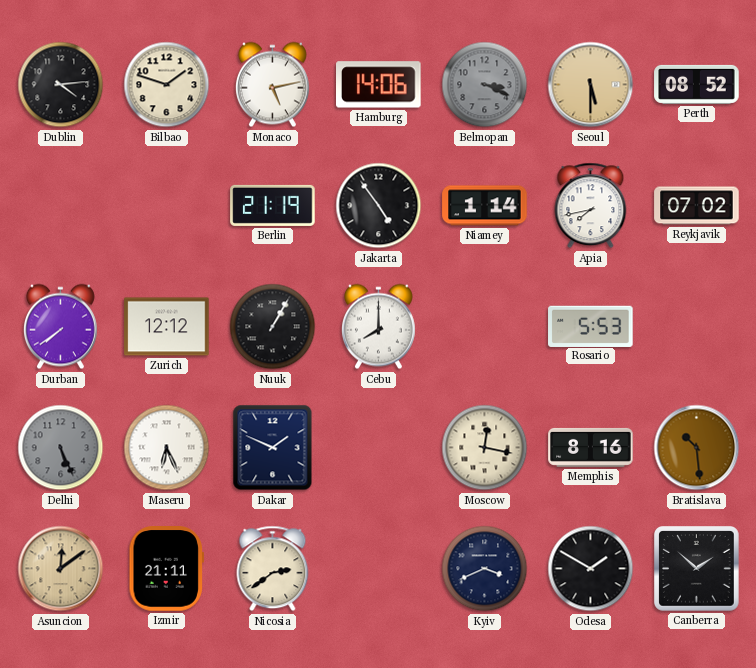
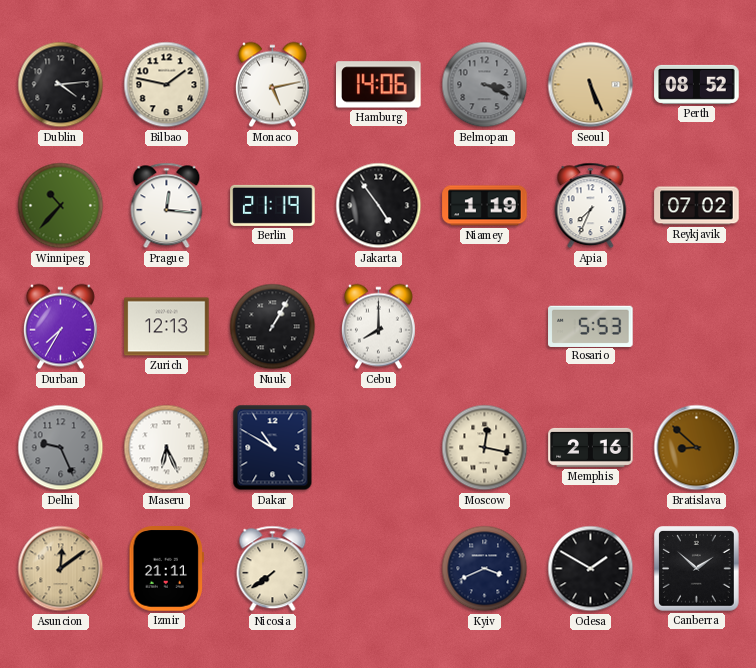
Bilbao: 1:48 -> 1:47 (167, 85)
Seoul: 5:30 -> 5:26 (591, 85)
Winnipeg: none -> 10:37 (61, 206)
Prague: none -> 12:16 (167, 206)
Niamey: 1:14 -> 1:19 (485, 206)
Apia: 7:43 -> 7:34 (591, 206)
Durban: 7:39 -> 7:35 (60, 327)
Zurich: 12:12 -> 12:13 (167, 327)
Delhi: 5:26 -> 9:26 (61, 448)
Dakar: 1:49 -> 10:50 (273, 448)
Memphis: 8:16 -> 2:16 (591, 447)
Bratislava: 10:29 -> 8:52 (697, 448)
Nicosia: 2:39 -> 7:39 (273, 569)
